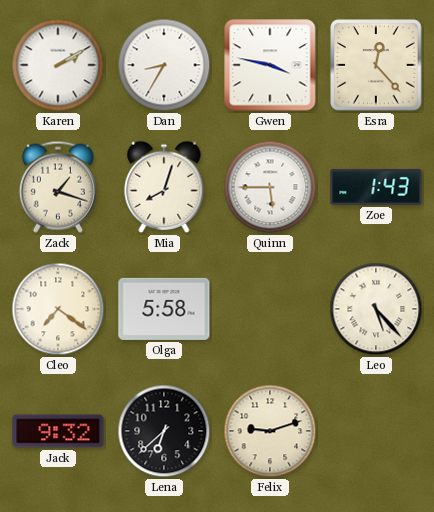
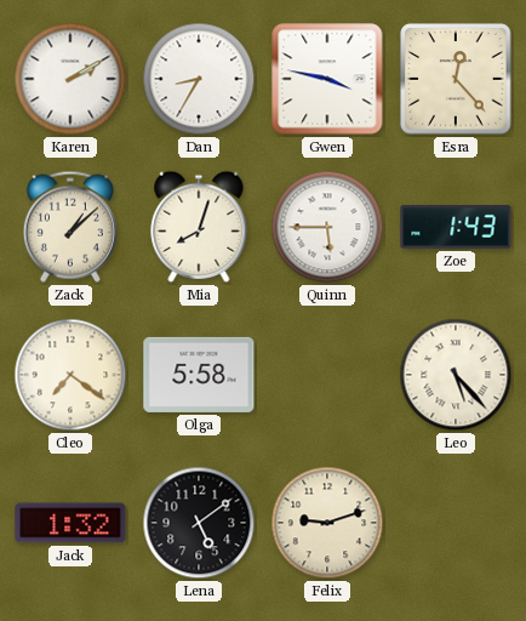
Zack: 1:18 -> 1:08 (70, 227)
Jack: 9:32 -> 1:32 (70, 523)
Lena: 6:38 -> 5:09 (199, 523)
